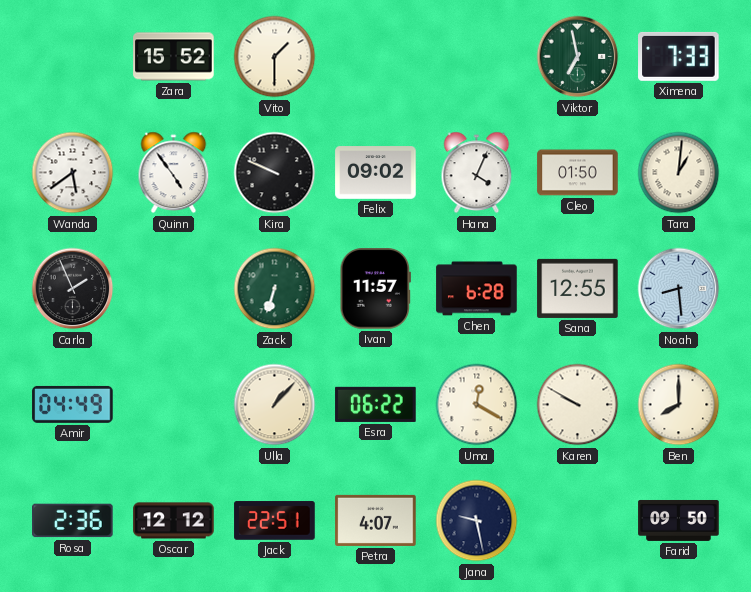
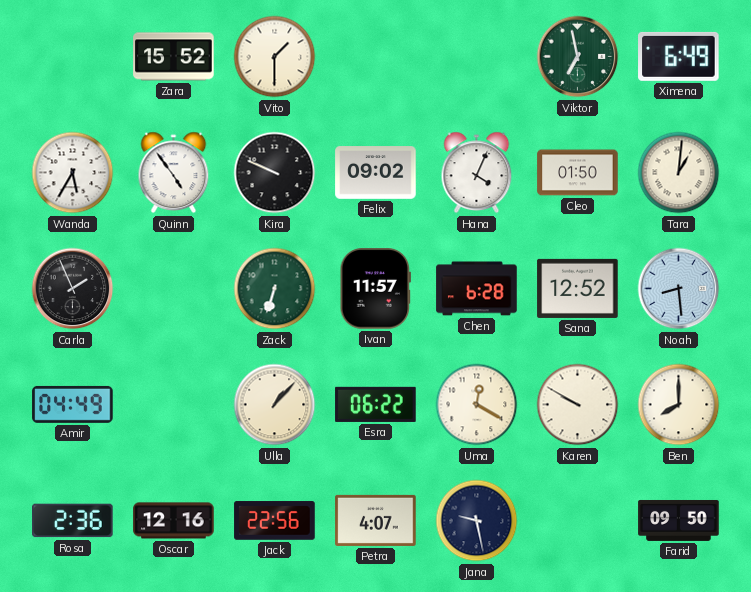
Ximena: 7:33 -> 6:49 (679, 56)
Wanda: 5:39 -> 5:35 (73, 173)
Sana: 12:55 -> 12:52 (578, 288)
Oscar: 12:12 -> 12:16 (174, 521)
Jack: 22:51 -> 22:56 (275, 521)
